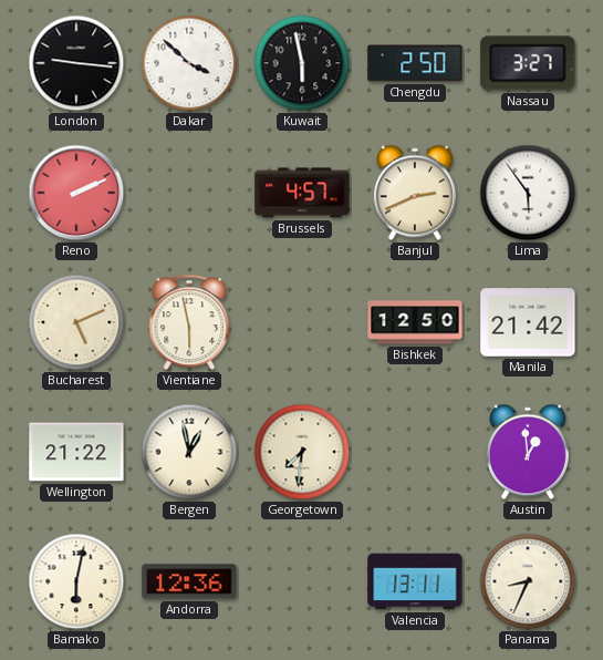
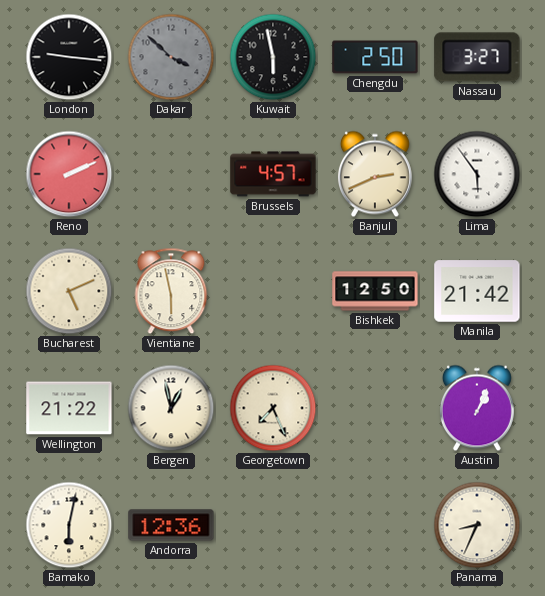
Dakar dial: white -> grey (171, 57)
Georgetown: 7:31 -> 7:26 (273, 408)
Austin: 12:59 -> 1:04 (477, 408)
Valencia: 13:11 -> none (415, 581)
